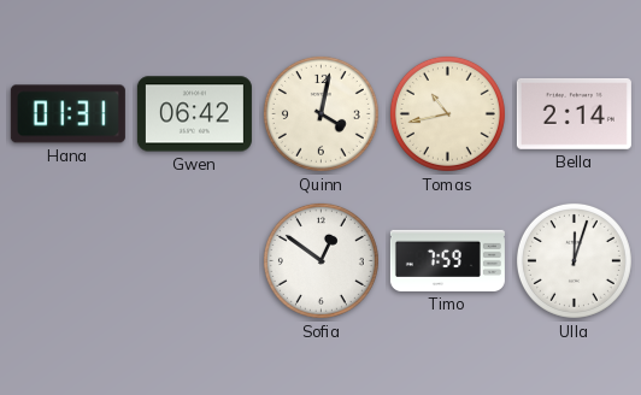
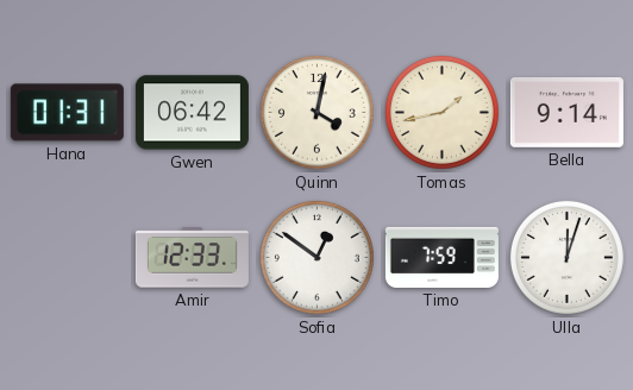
Tomas: 10:43 -> 1:43 (441, 112)
Bella: 2:14 -> 9:14 (566, 112)
Amir: none -> 12:33 (192, 258)
